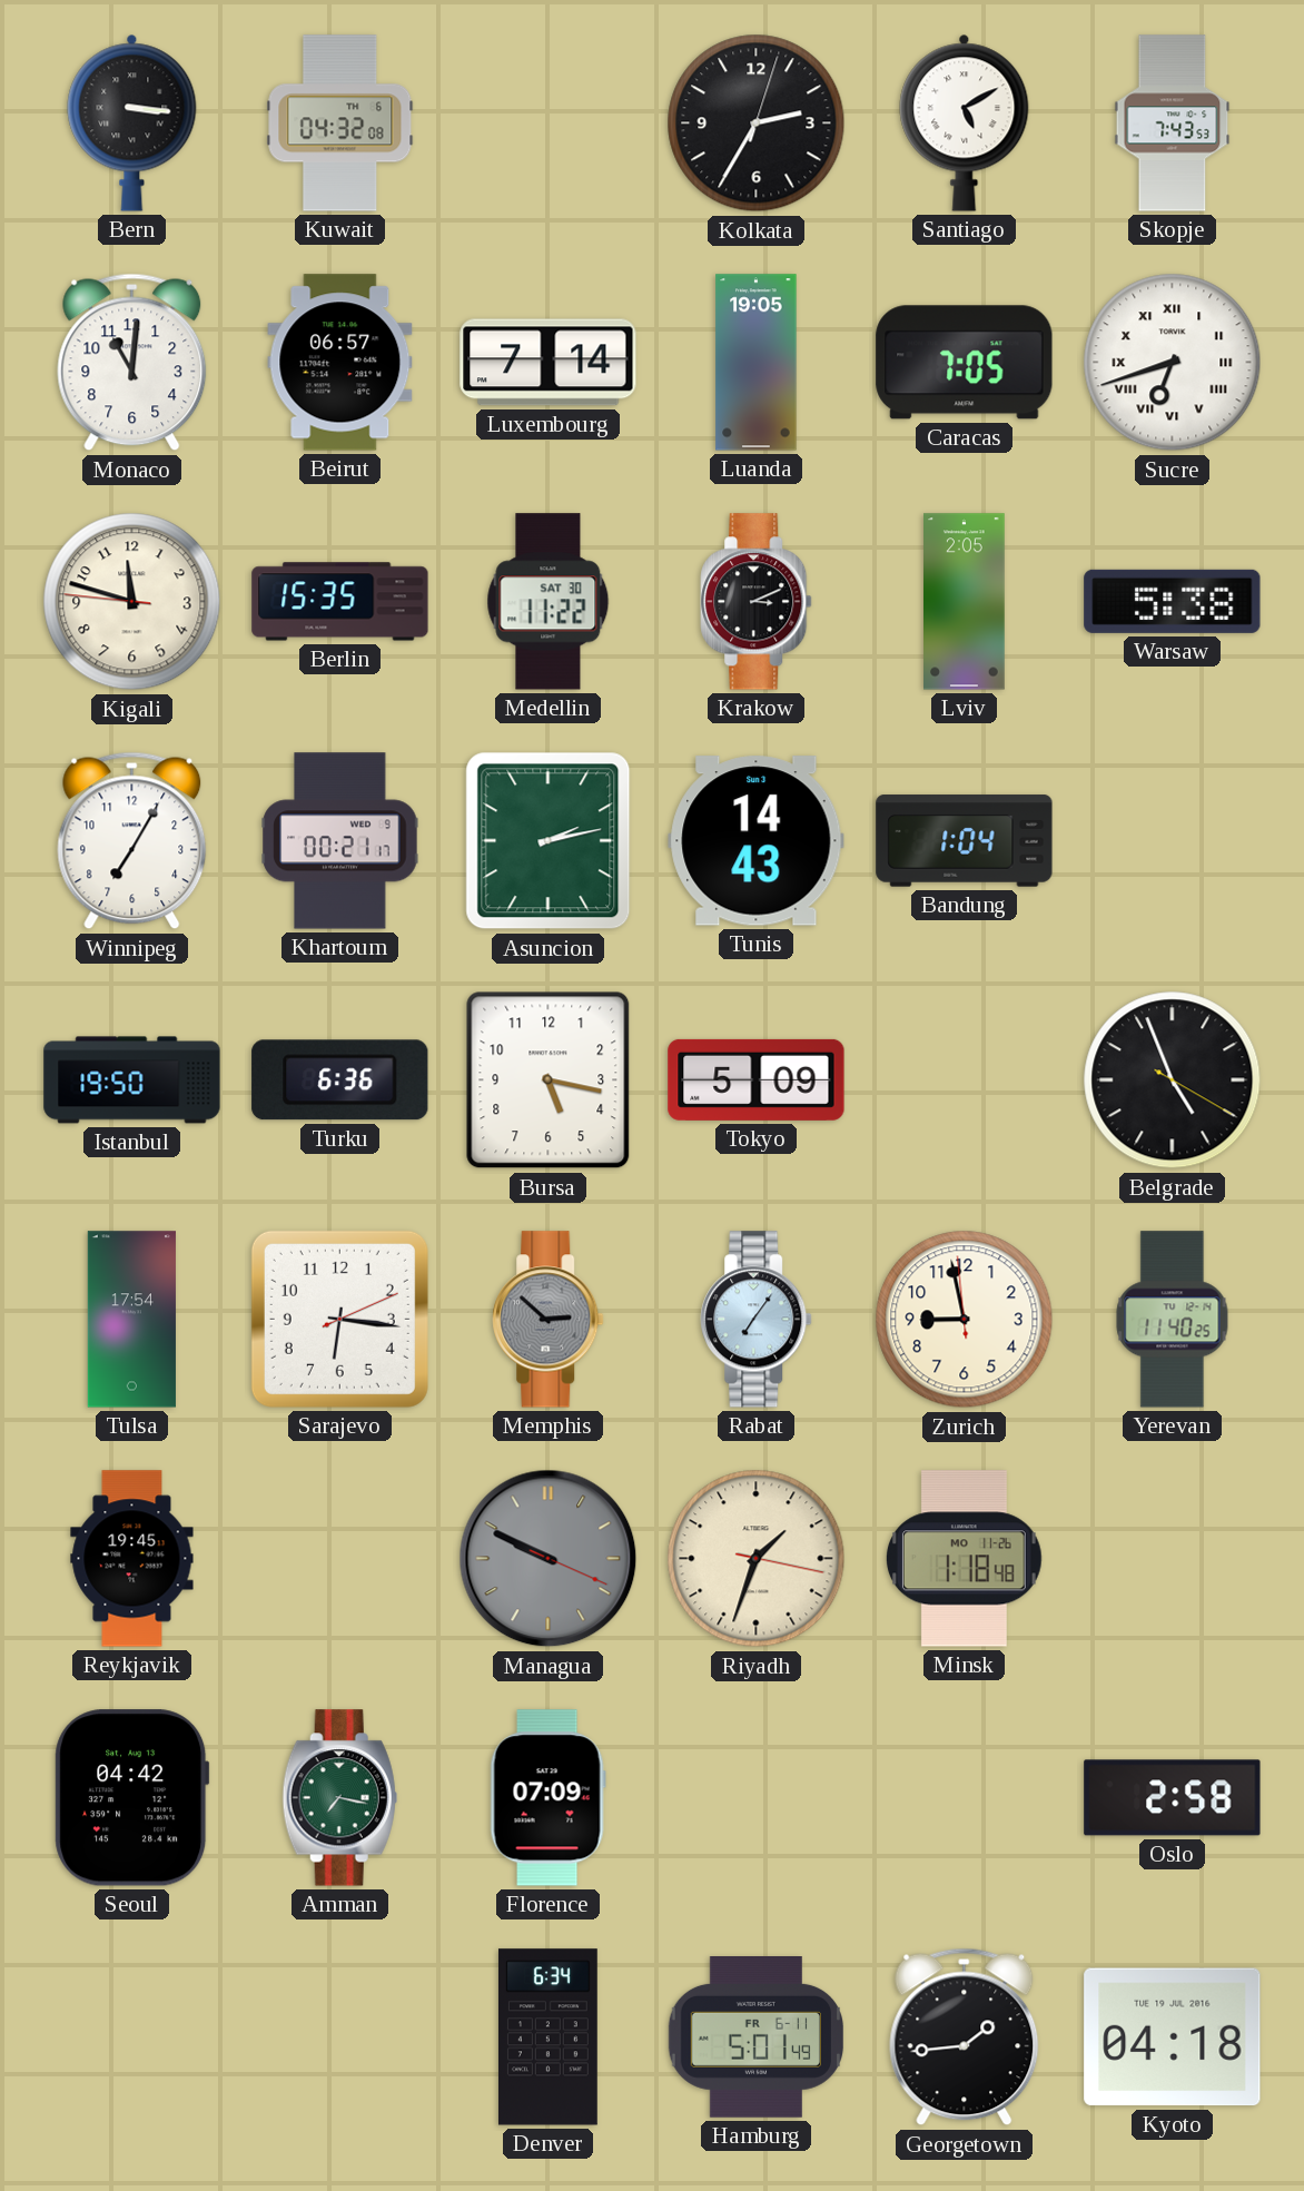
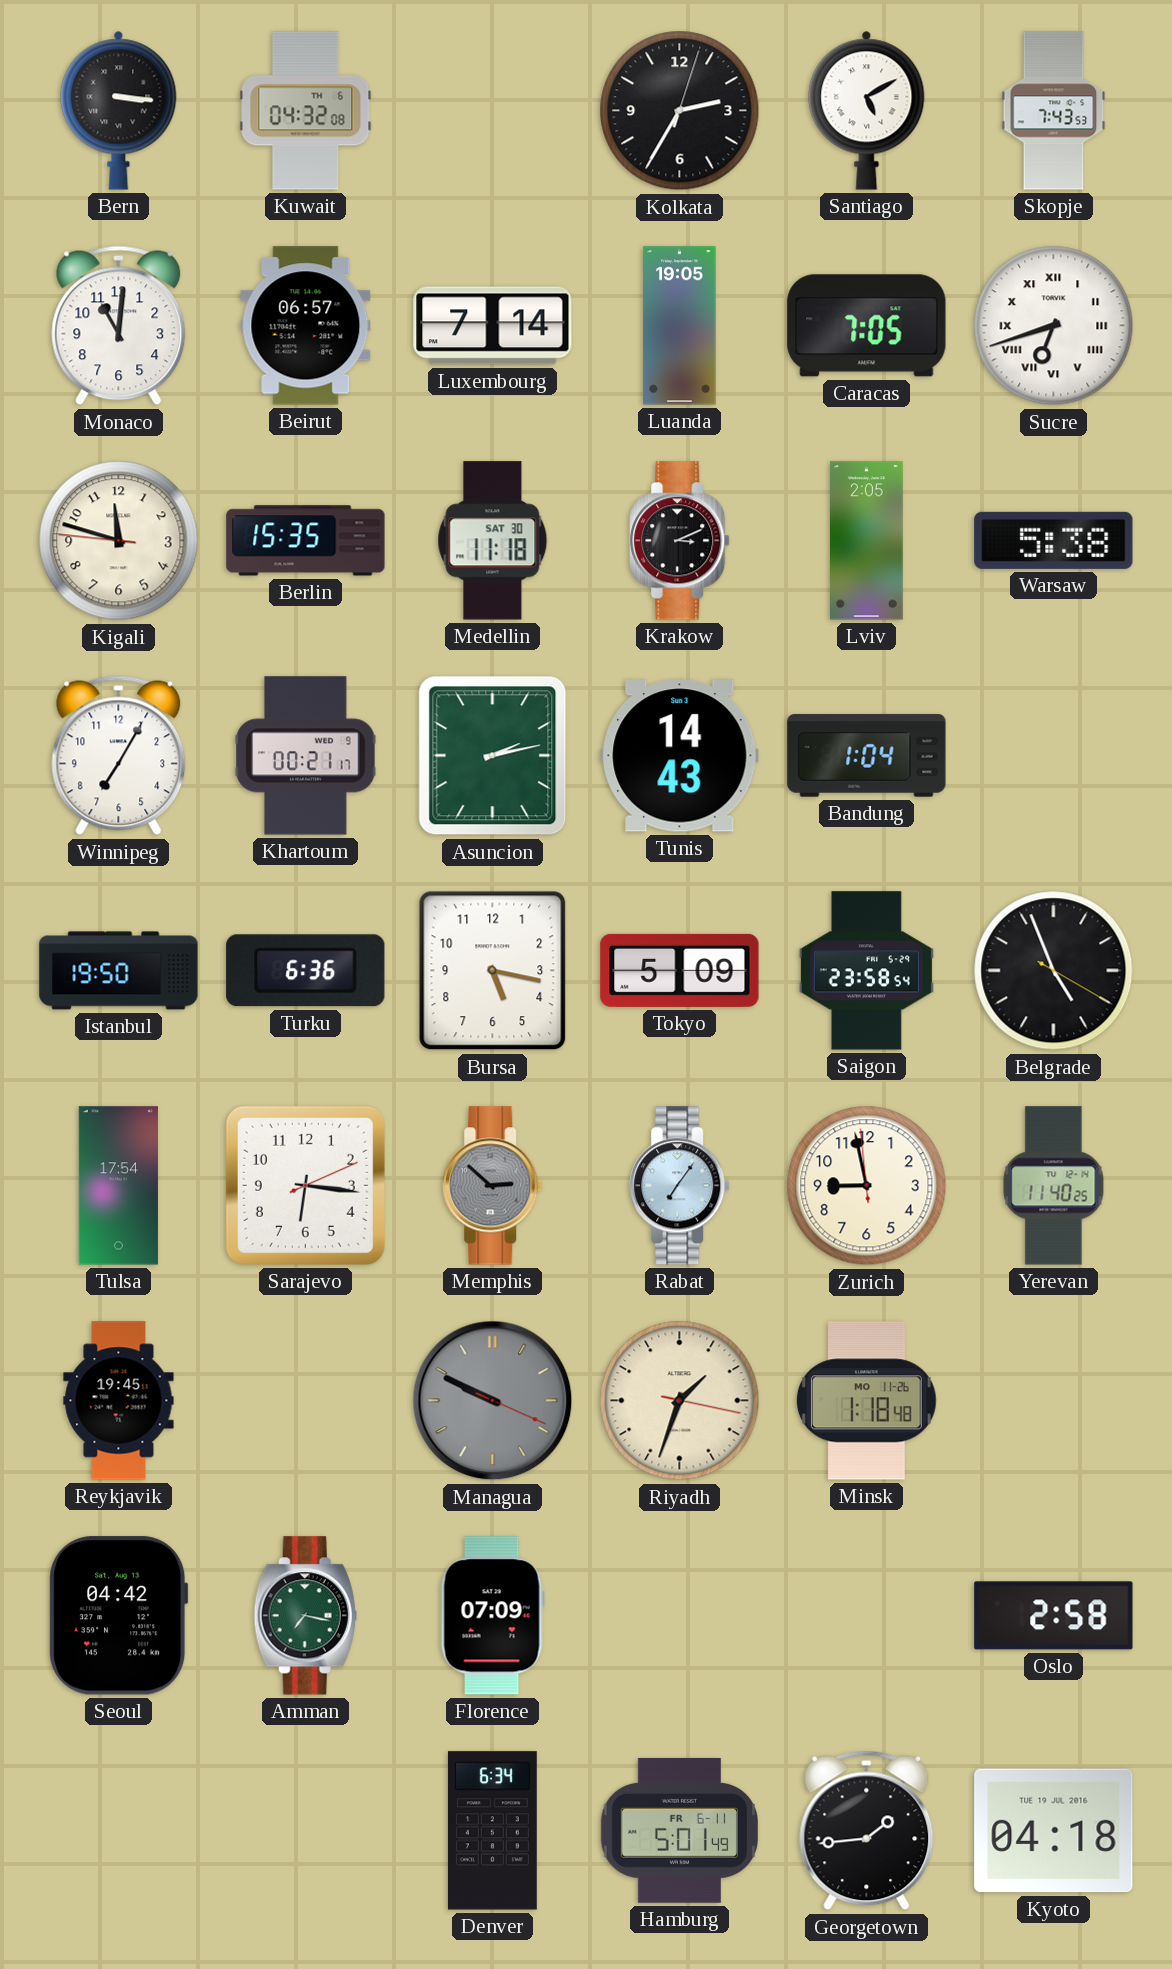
Medellin: 11:22 -> 11:18 (493, 541)
Saigon: none -> 23:58 (866, 971)
